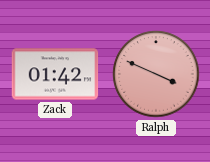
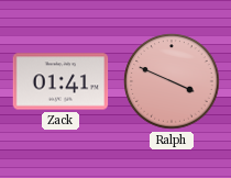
Zack: 01:42 -> 01:41 (61, 81)
